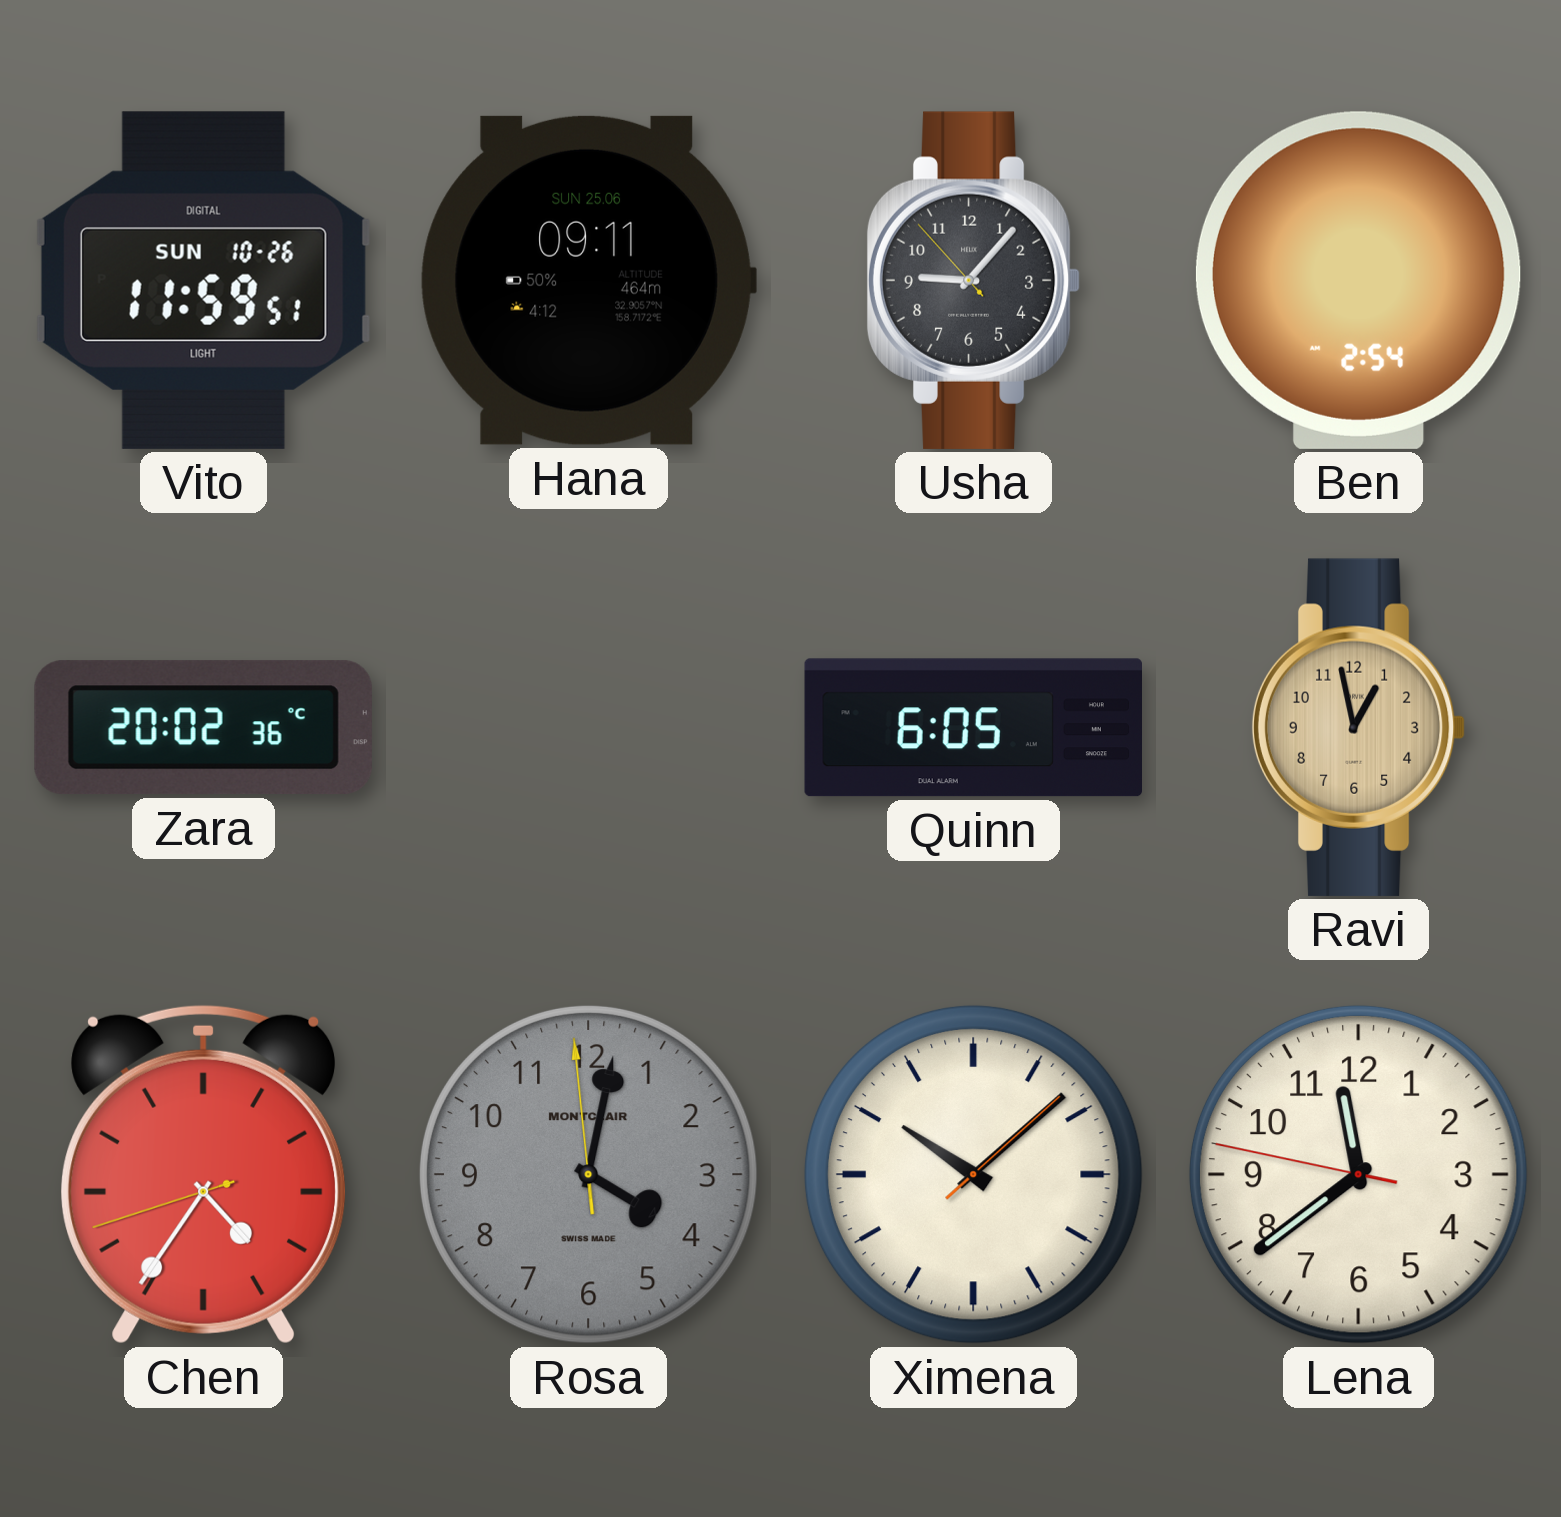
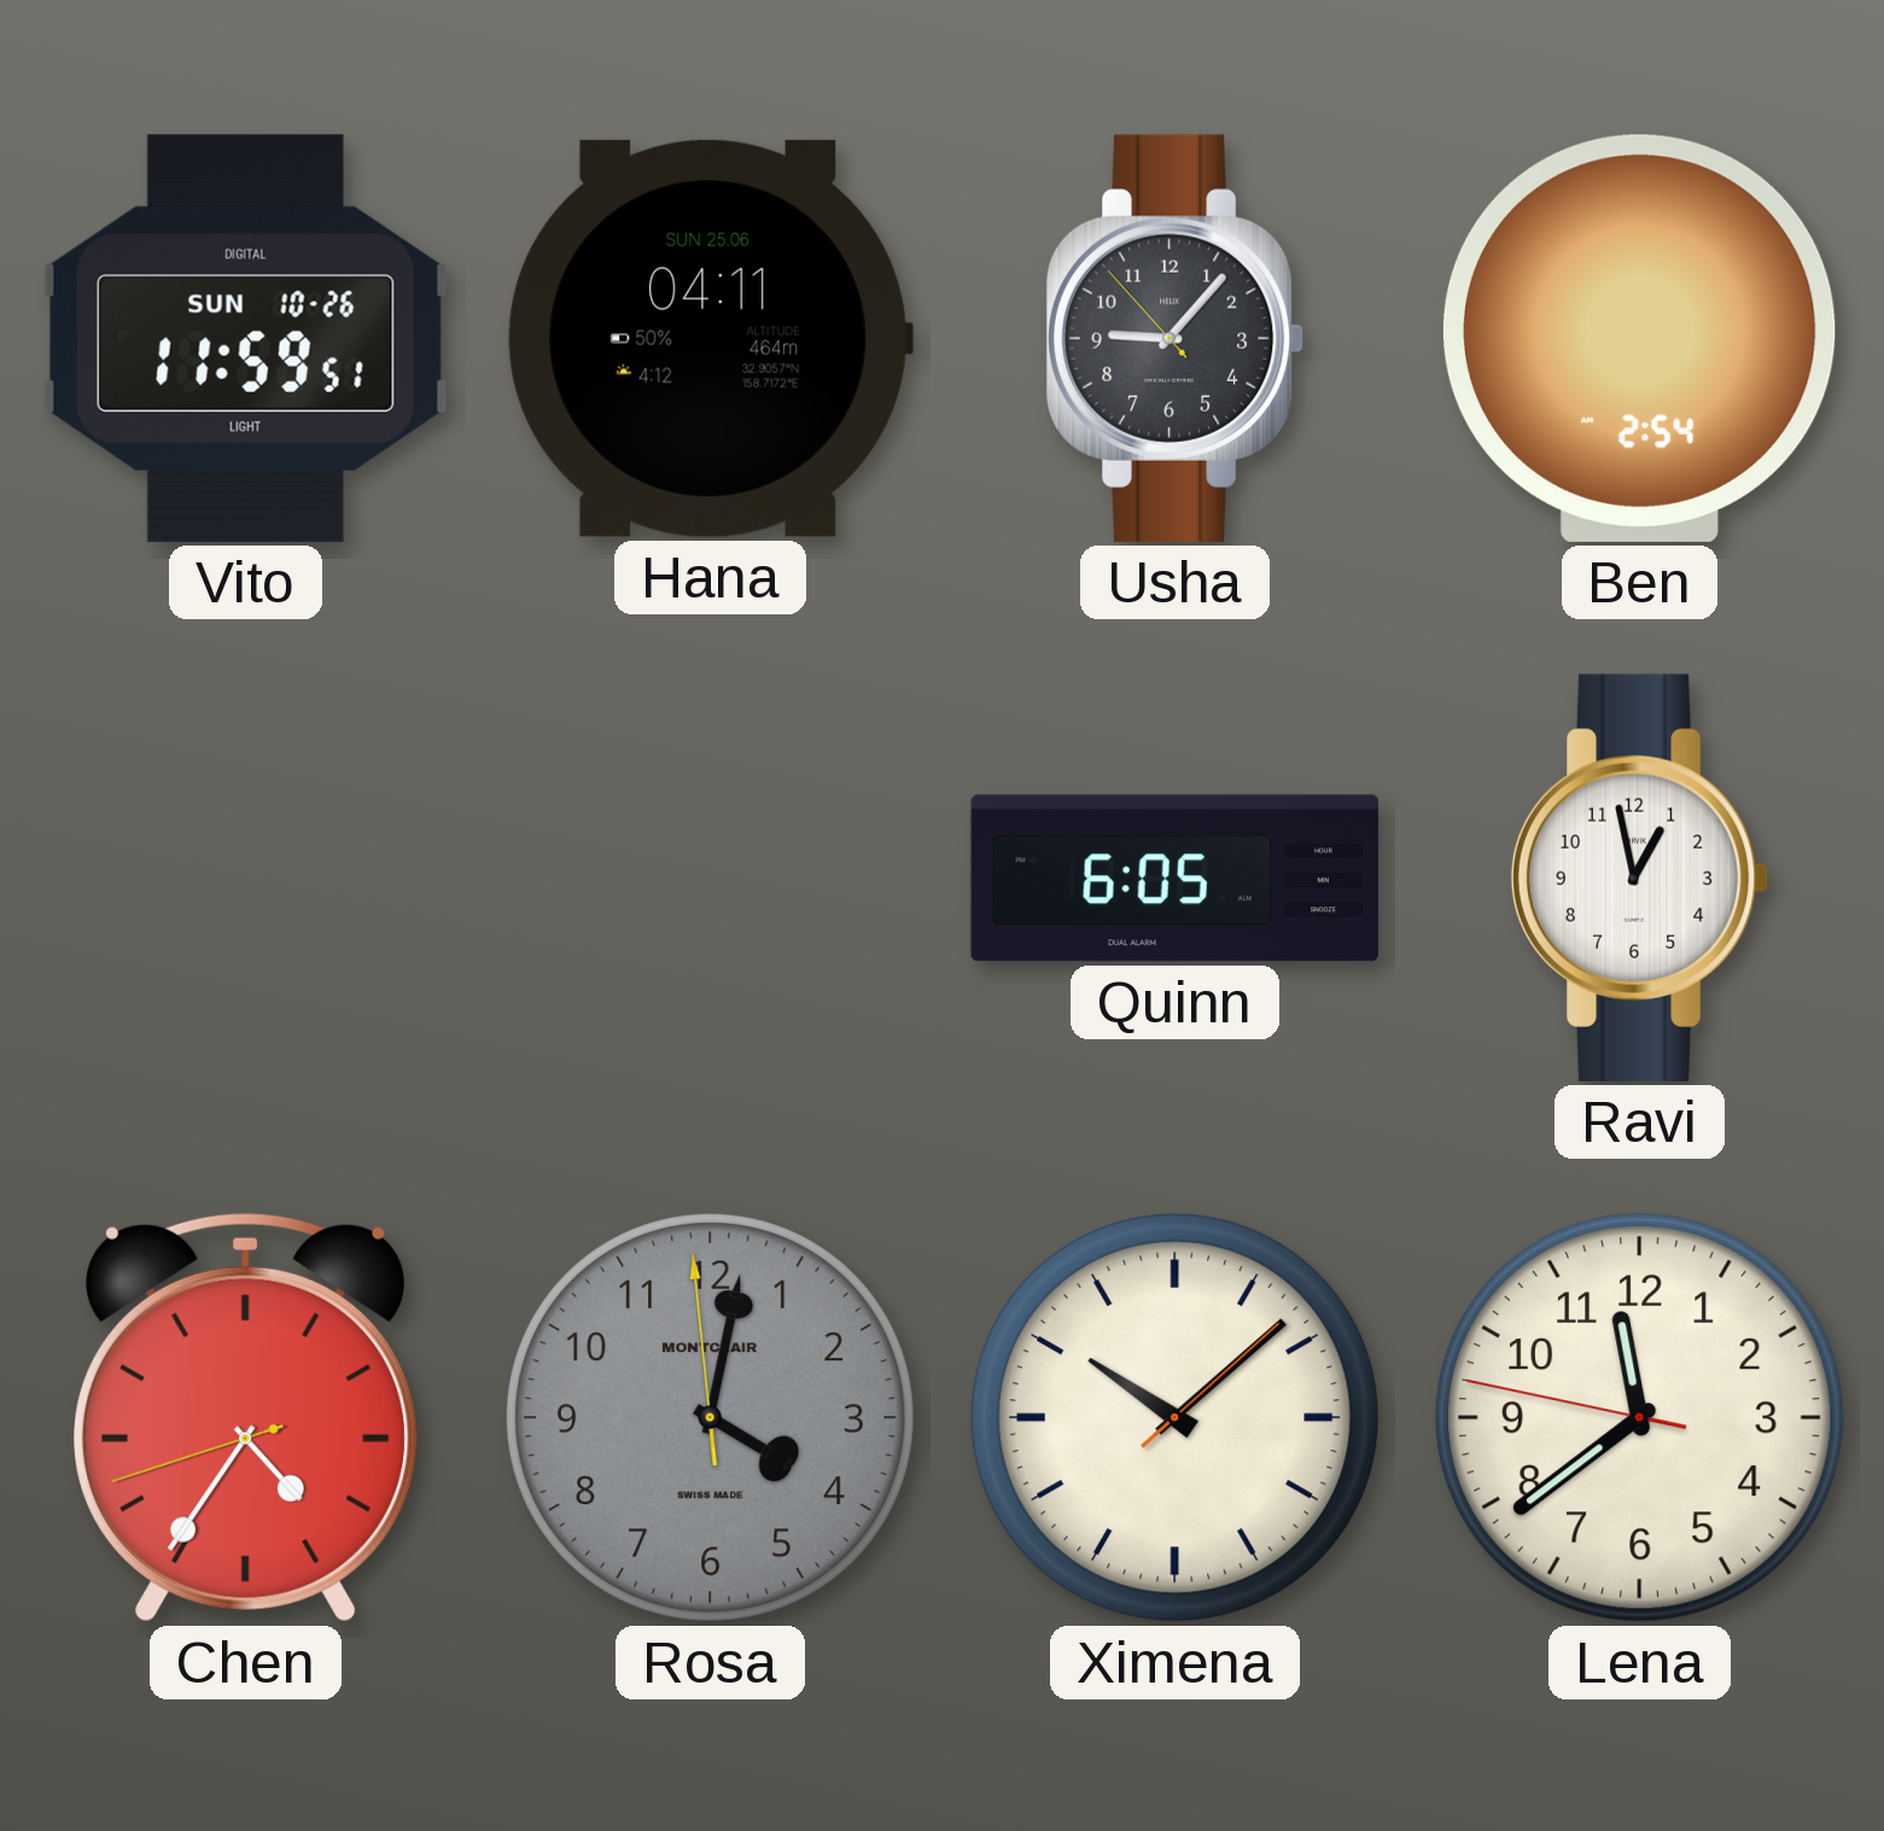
Hana: 09:11 -> 04:11 (710, 338)
Zara: 20:02 -> none (203, 728)
Ravi dial: champagne -> white (1640, 877)
